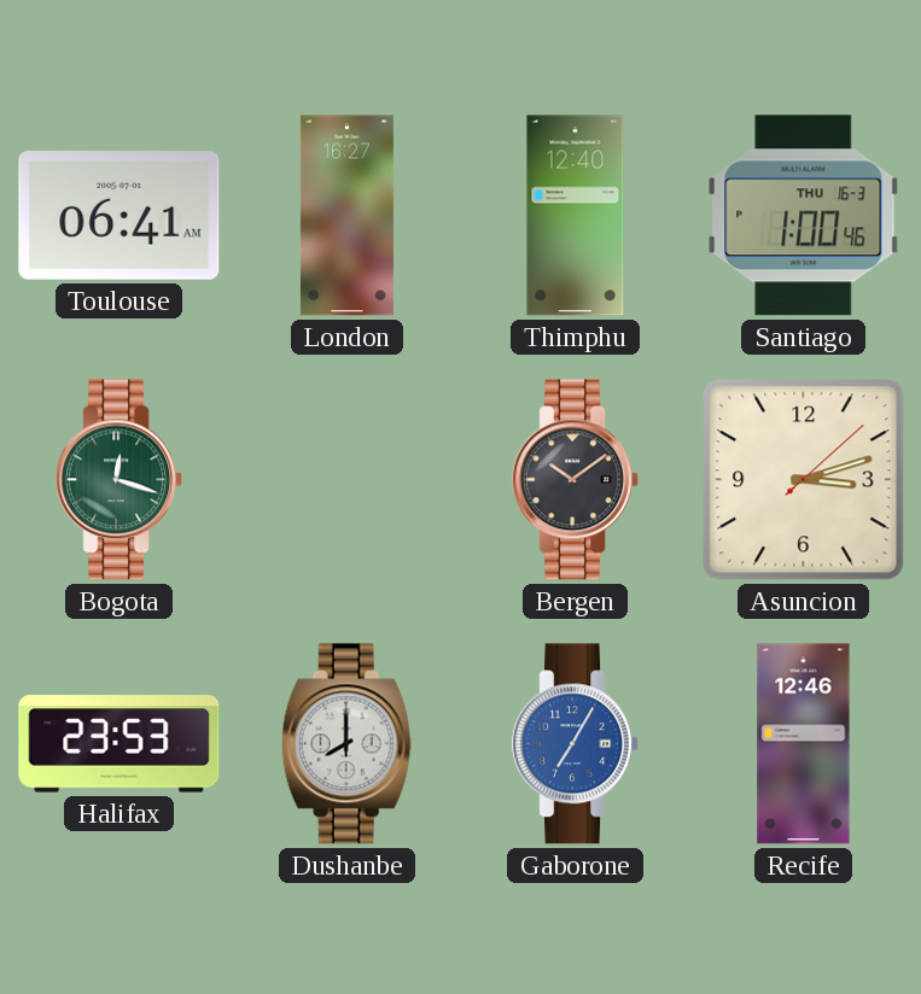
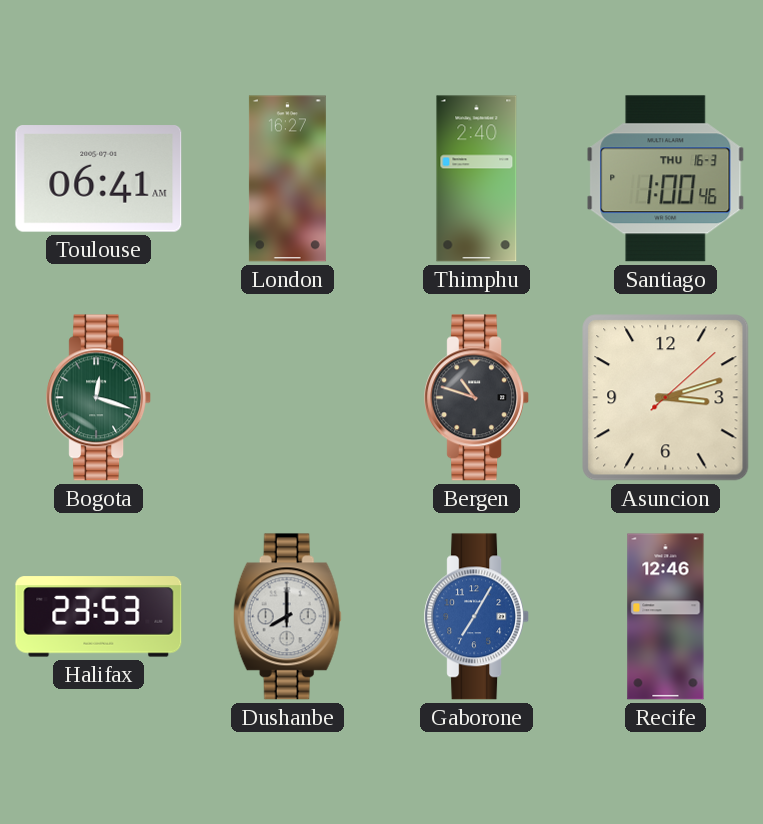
Thimphu: 12:40 -> 2:40 (477, 179)
Bergen: 10:09 -> 10:48 (477, 398)
